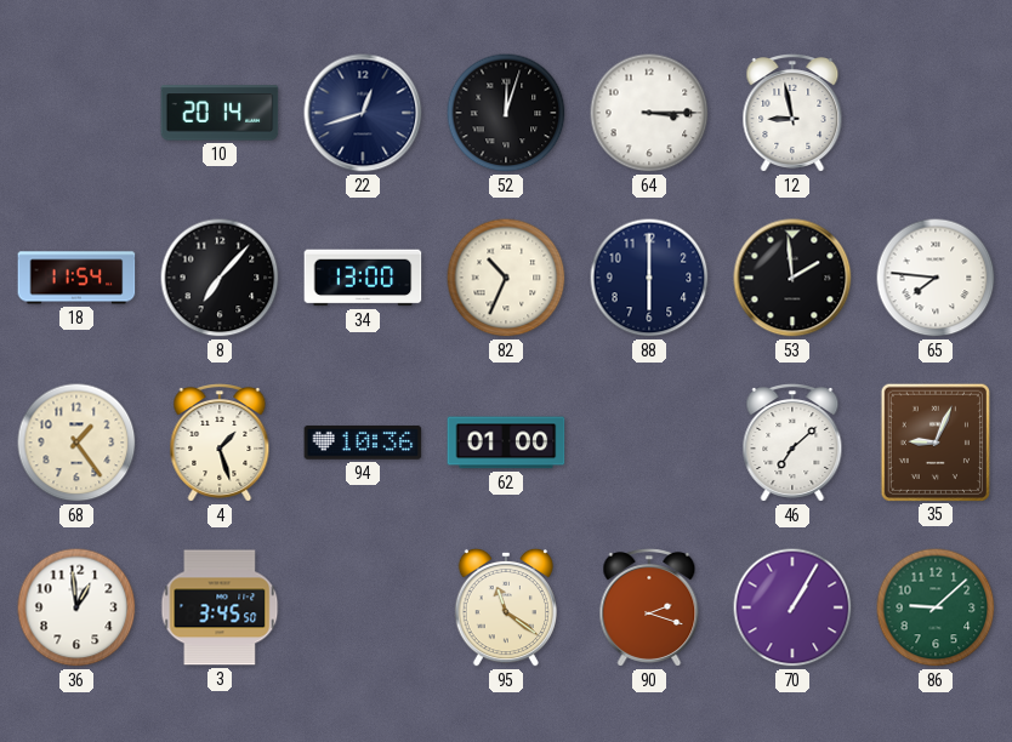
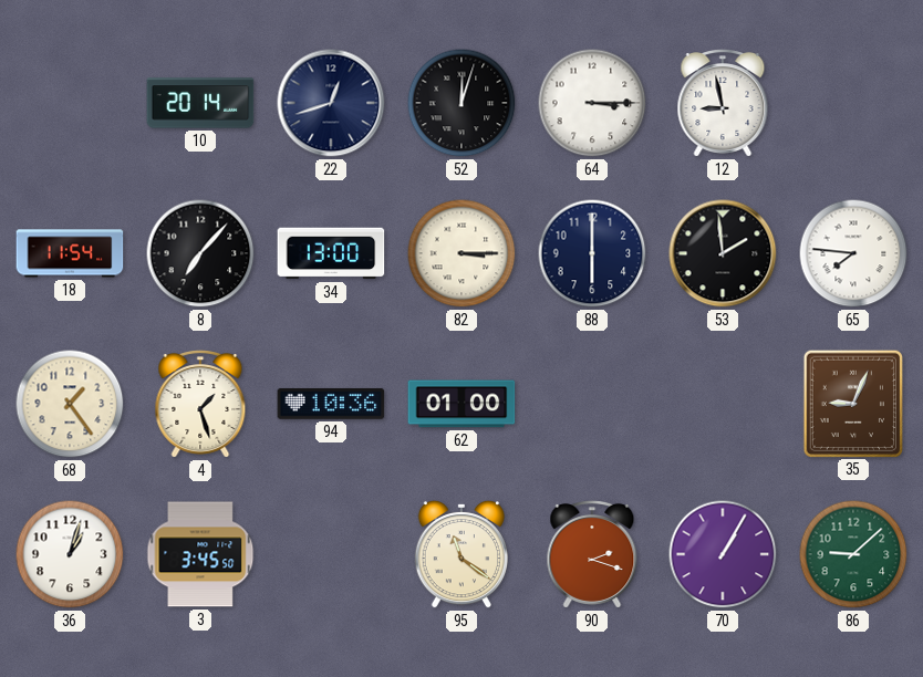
82: 10:34 -> 3:15 (461, 253)
46: 7:08 -> none (792, 444)
36: 12:59 -> 1:03 (70, 554)
